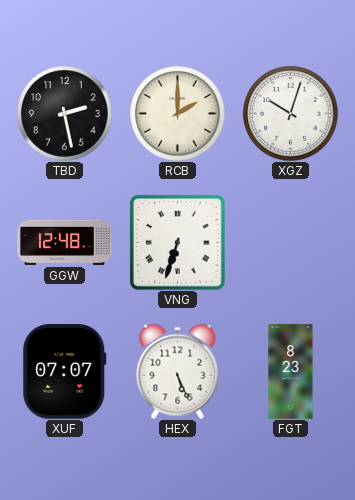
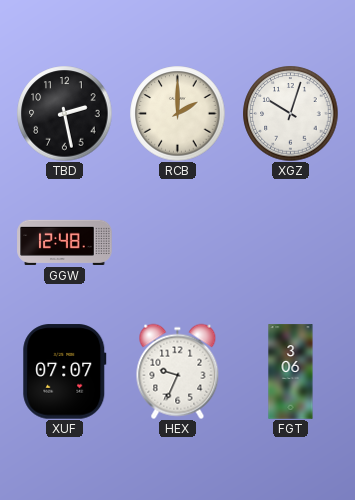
VNG: 6:33 -> none (177, 242)
HEX: 5:26 -> 9:34 (178, 371)
FGT: 8:23 -> 3:06 (291, 372)
